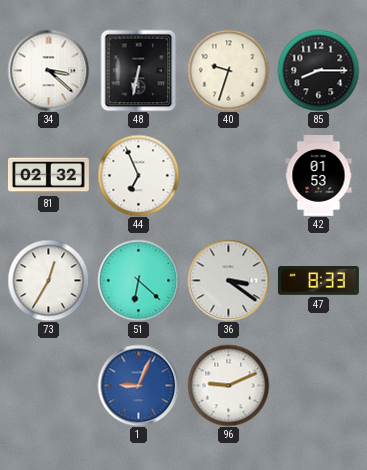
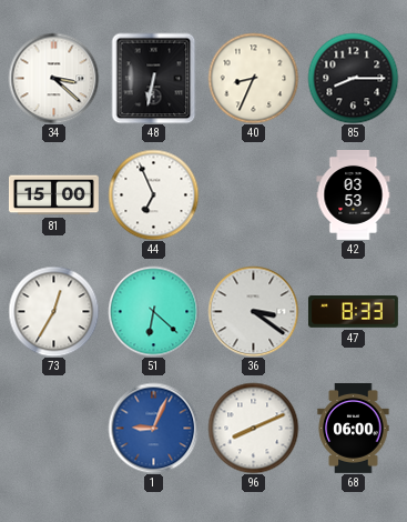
40: 9:33 -> 8:34 (253, 78)
81: 02:32 -> 15:00 (53, 195)
42: 01:53 -> 03:53 (354, 195)
96: 9:11 -> 8:11 (253, 428)
68: none -> 06:00 (354, 428)
